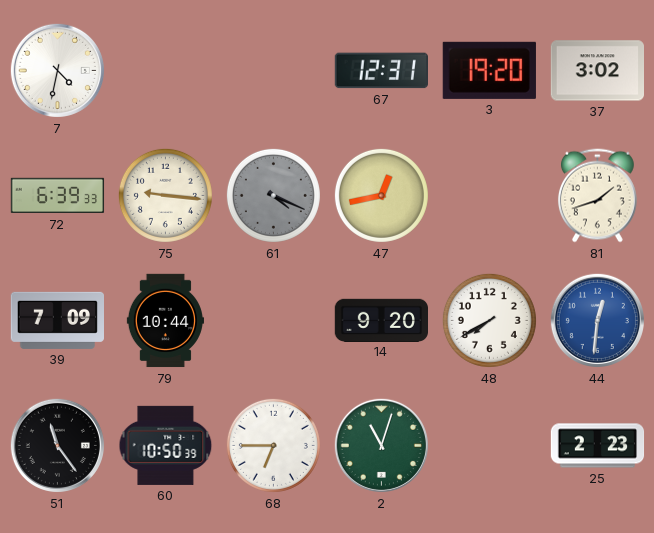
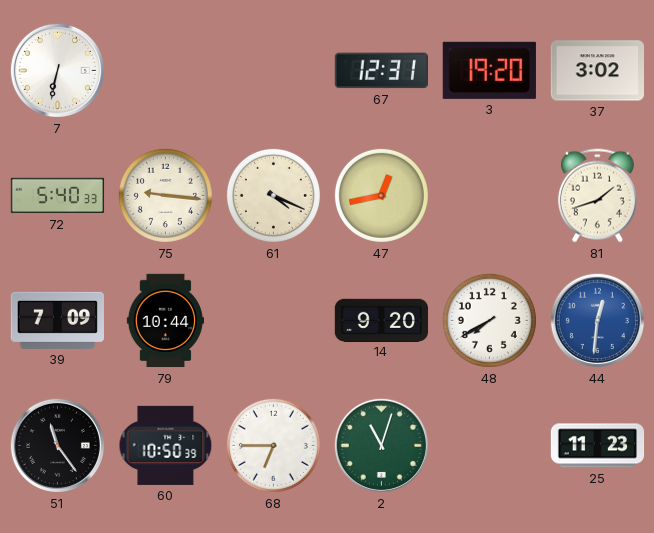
7: 4:32 -> 6:32 (57, 70)
72: 6:39 -> 5:40 (58, 196)
61 dial: grey -> cream (273, 195)
25: 2:23 -> 11:23 (598, 446)
